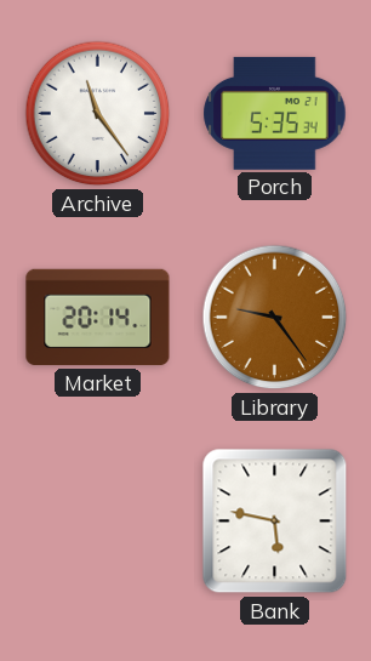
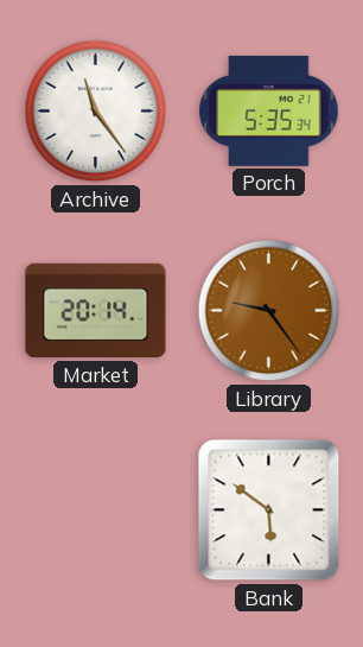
Bank: 5:47 -> 5:51 (269, 510)
